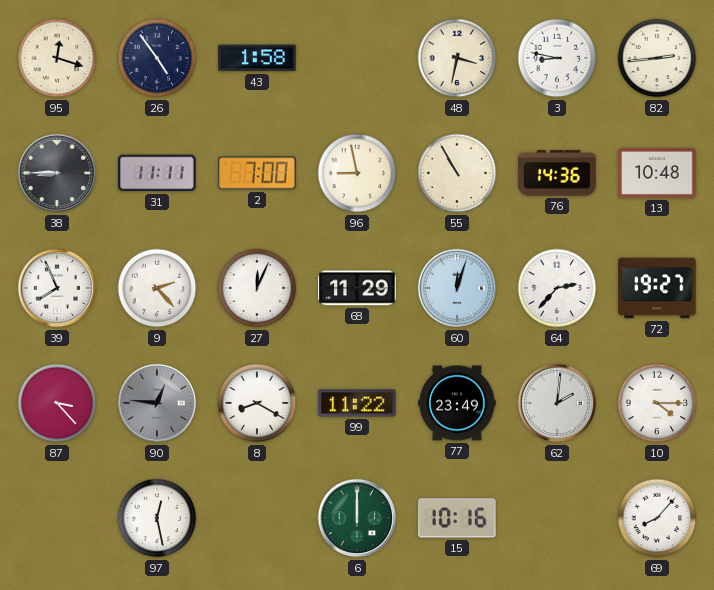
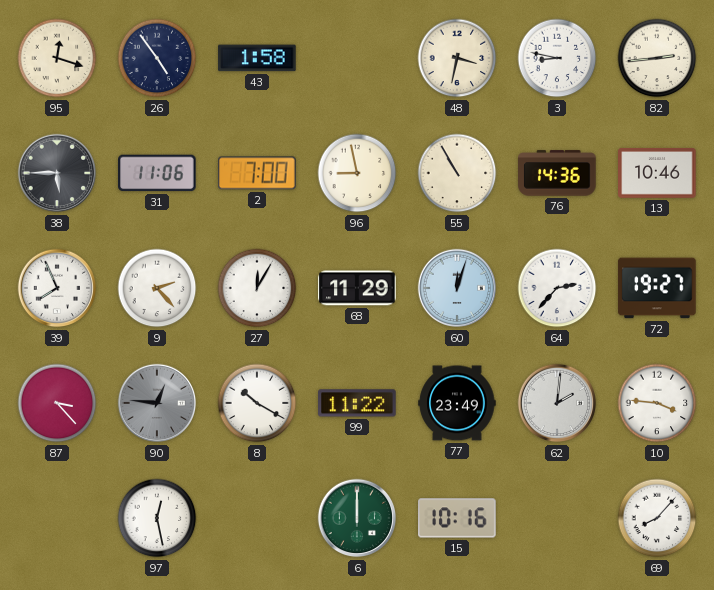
38: 8:45 -> 5:45 (57, 173)
31: 11:11 -> 11:06 (157, 173)
13: 10:48 -> 10:46 (657, 174)
27: 12:04 -> 12:05 (257, 288)
8: 8:20 -> 10:20 (257, 403)
10: 4:15 -> 3:46 (657, 403)
